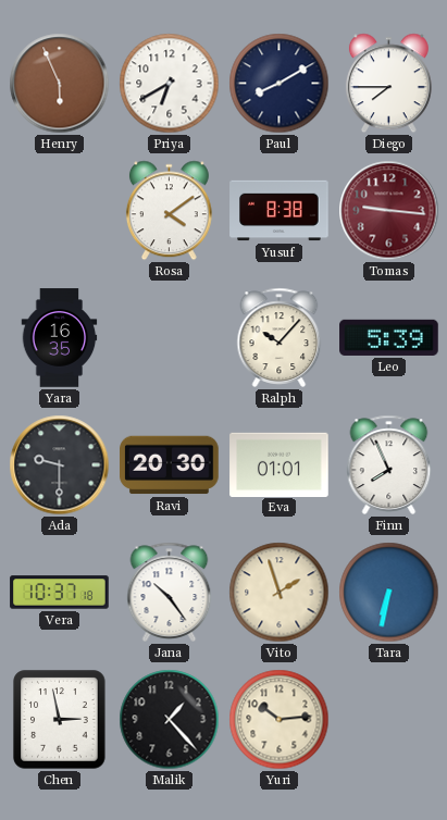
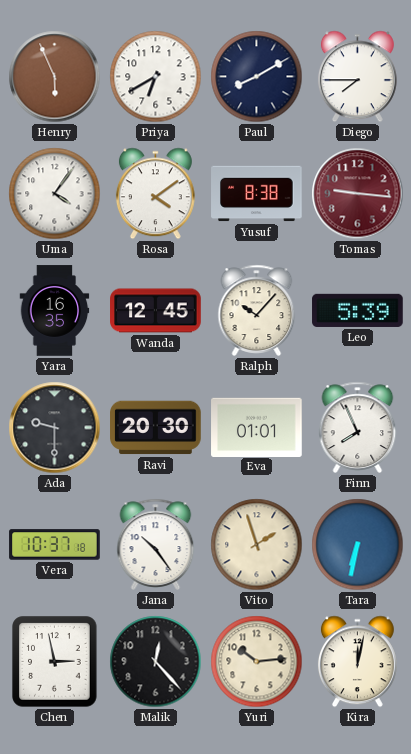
Uma: none -> 4:06 (55, 194)
Wanda: none -> 12:45 (156, 311)
Malik: 1:23 -> 12:23 (156, 662)
Kira: none -> 12:02 (357, 662)
